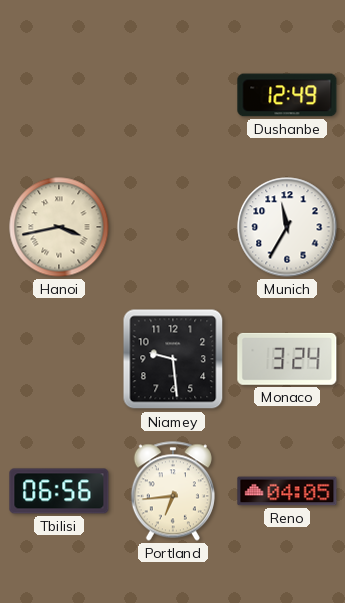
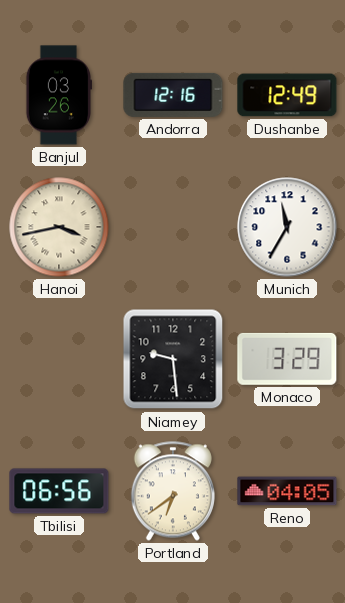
Banjul: none -> 03:26 (58, 95)
Andorra: none -> 12:16 (173, 95)
Monaco: 3:24 -> 3:29 (287, 359)
Portland: 6:44 -> 6:39 (173, 491)
